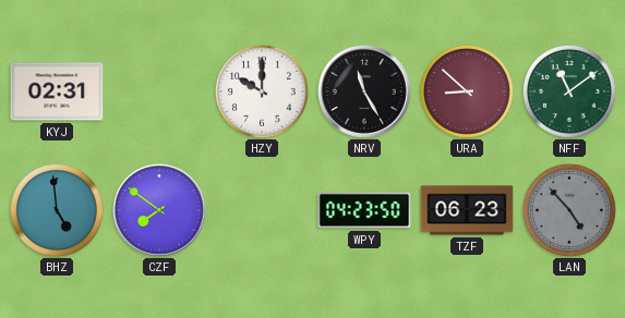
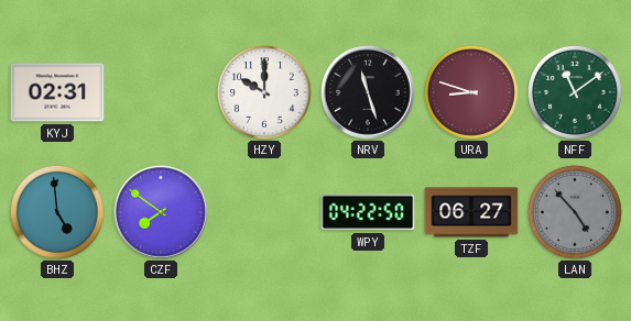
NRV: 11:25 -> 11:27 (369, 93)
URA: 8:52 -> 8:48 (471, 92)
WPY: 04:23 -> 04:22 (368, 212)
TZF: 06:23 -> 06:27 (471, 212)
